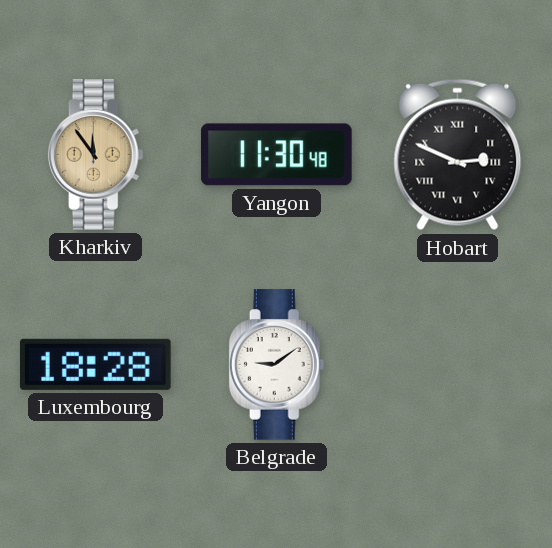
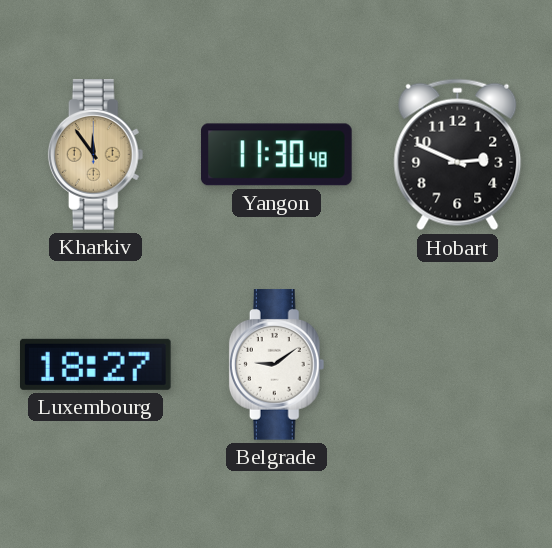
Hobart numerals: Roman -> Arabic (458, 155)
Luxembourg: 18:28 -> 18:27 (96, 364)
